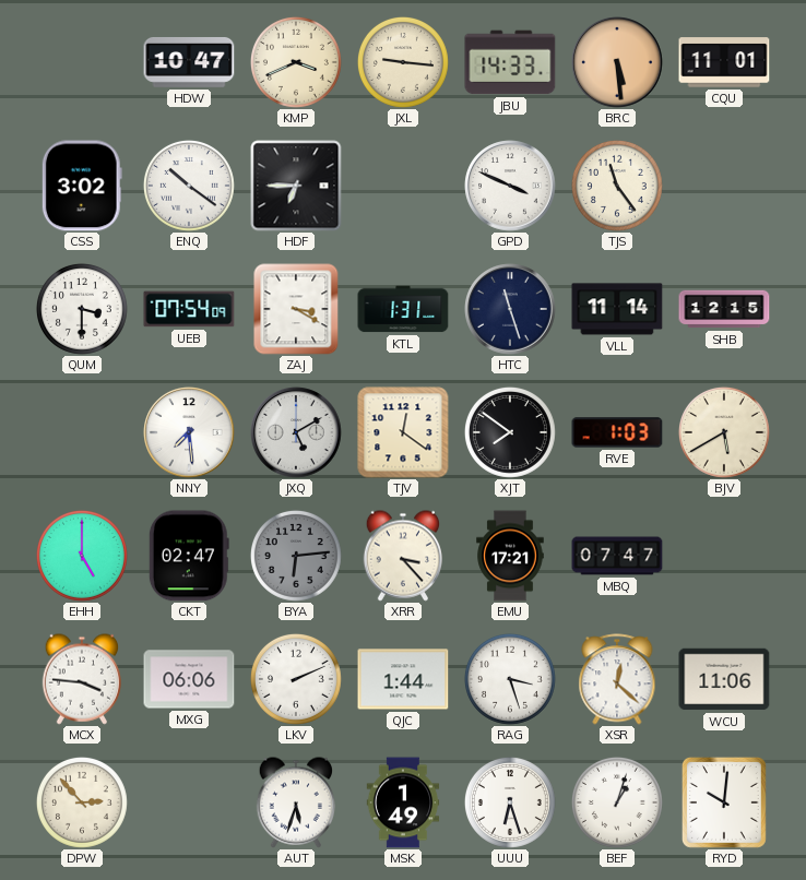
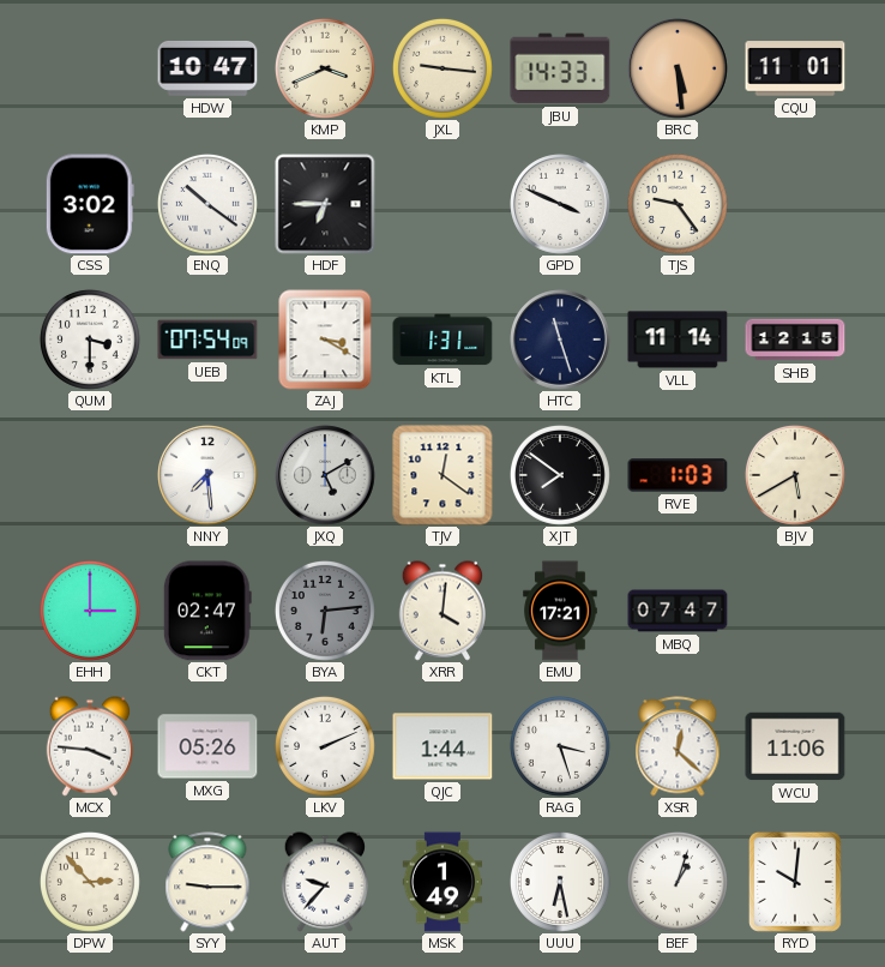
TJS: 11:24 -> 9:24 (678, 204)
EHH: 5:00 -> 3:00 (90, 611)
XRR: 3:23 -> 4:01 (441, 611)
MXG: 06:06 -> 05:26 (207, 746)
SYY: none -> 9:15 (207, 882)
AUT: 5:33 -> 9:37 (324, 882)
UUU: 6:27 -> 6:28 (560, 882)
